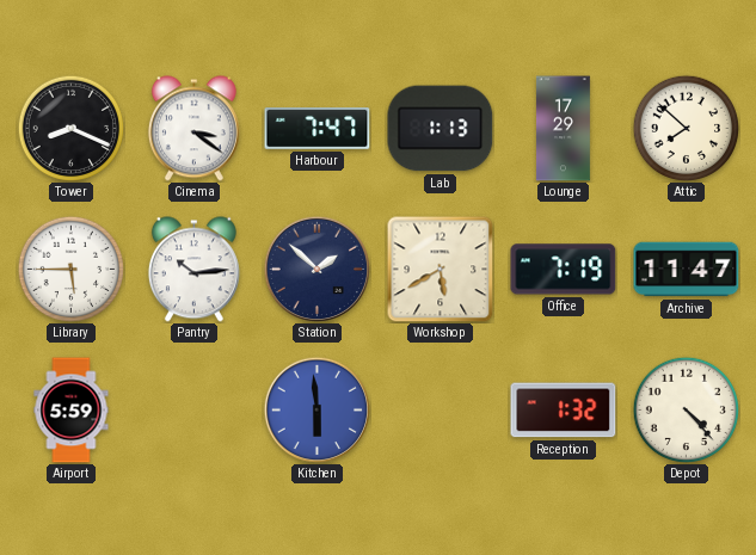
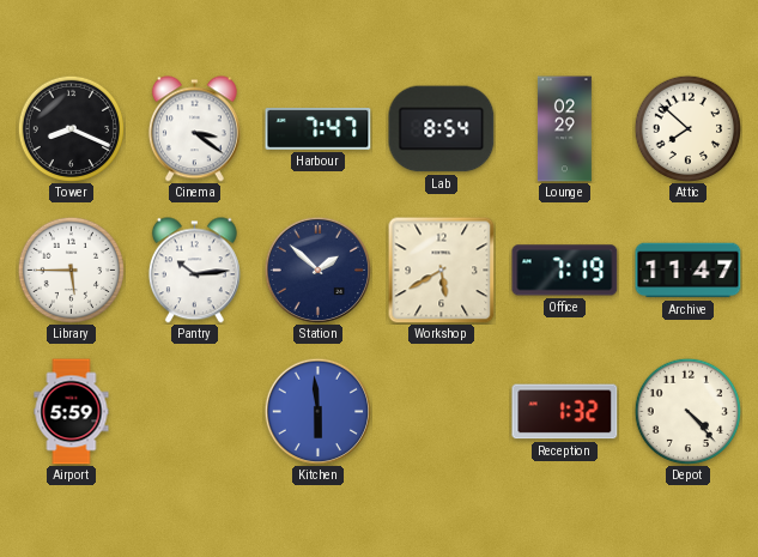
Lab: 1:13 -> 8:54 (442, 129)
Lounge: 17:29 -> 02:29 (564, 129)
